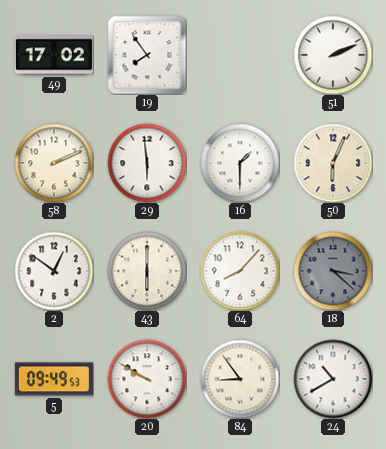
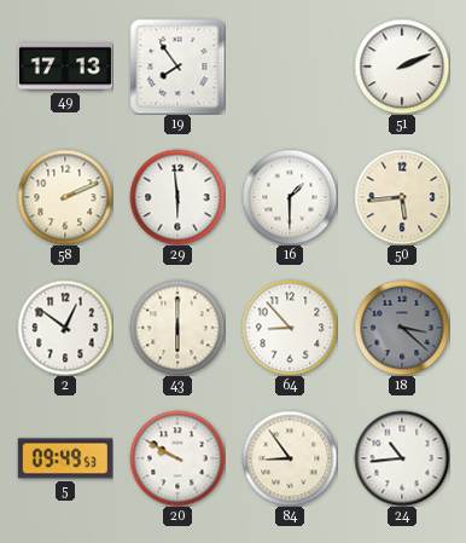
49: 17:02 -> 17:13 (65, 67)
50: 6:04 -> 5:44 (402, 197)
64: 8:07 -> 8:53 (290, 328)
24: 10:40 -> 10:44 (402, 458)
